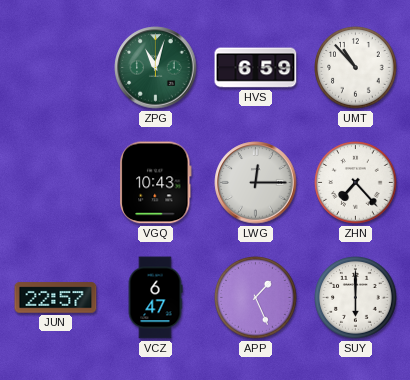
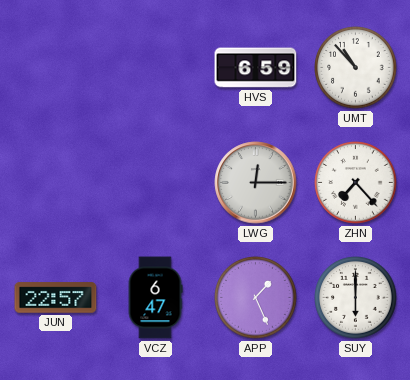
ZPG: 11:03 -> none (156, 68)
VGQ: 10:43 -> none (156, 183)
